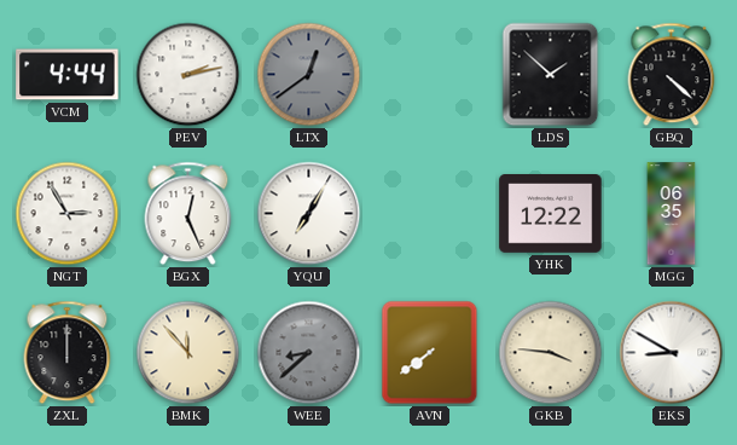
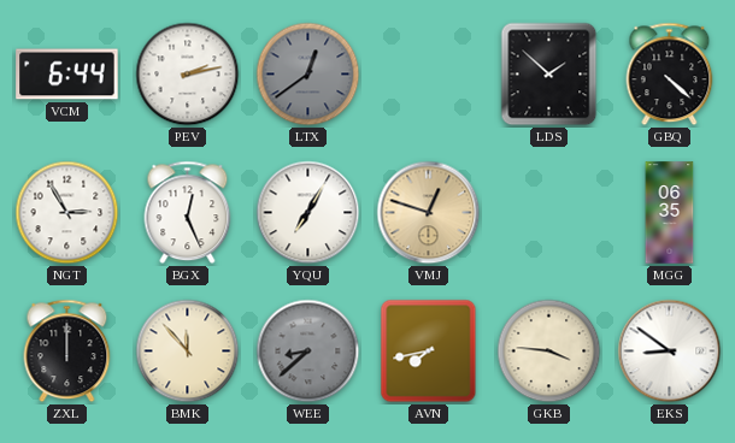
VCM: 4:44 -> 6:44 (67, 75)
VMJ: none -> 12:48 (429, 213)
YHK: 12:22 -> none (551, 214)
AVN: 7:39 -> 7:43 (429, 352)
EKS: 8:50 -> 8:51 (670, 352)
